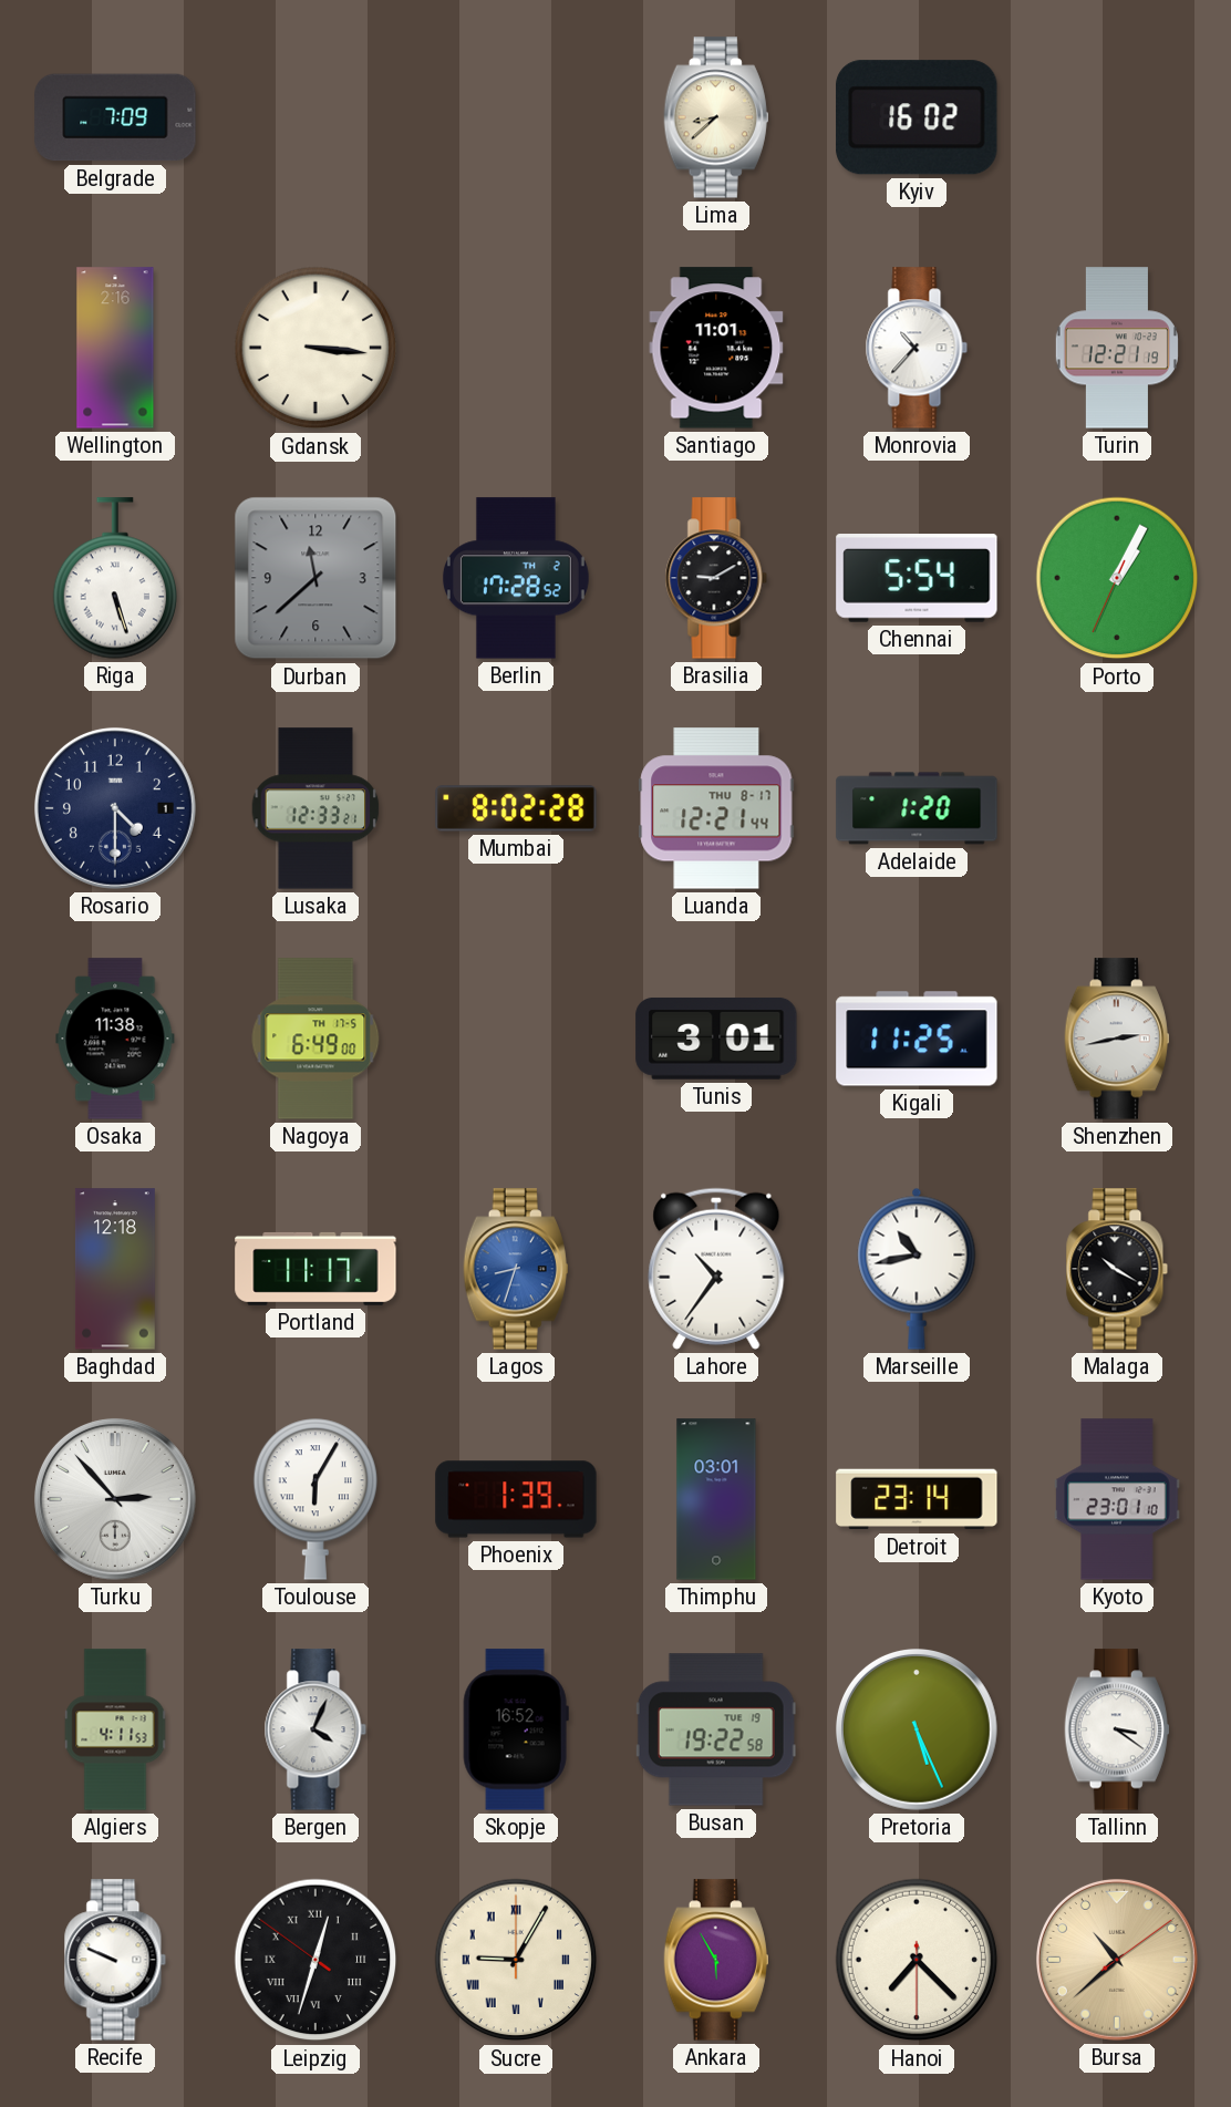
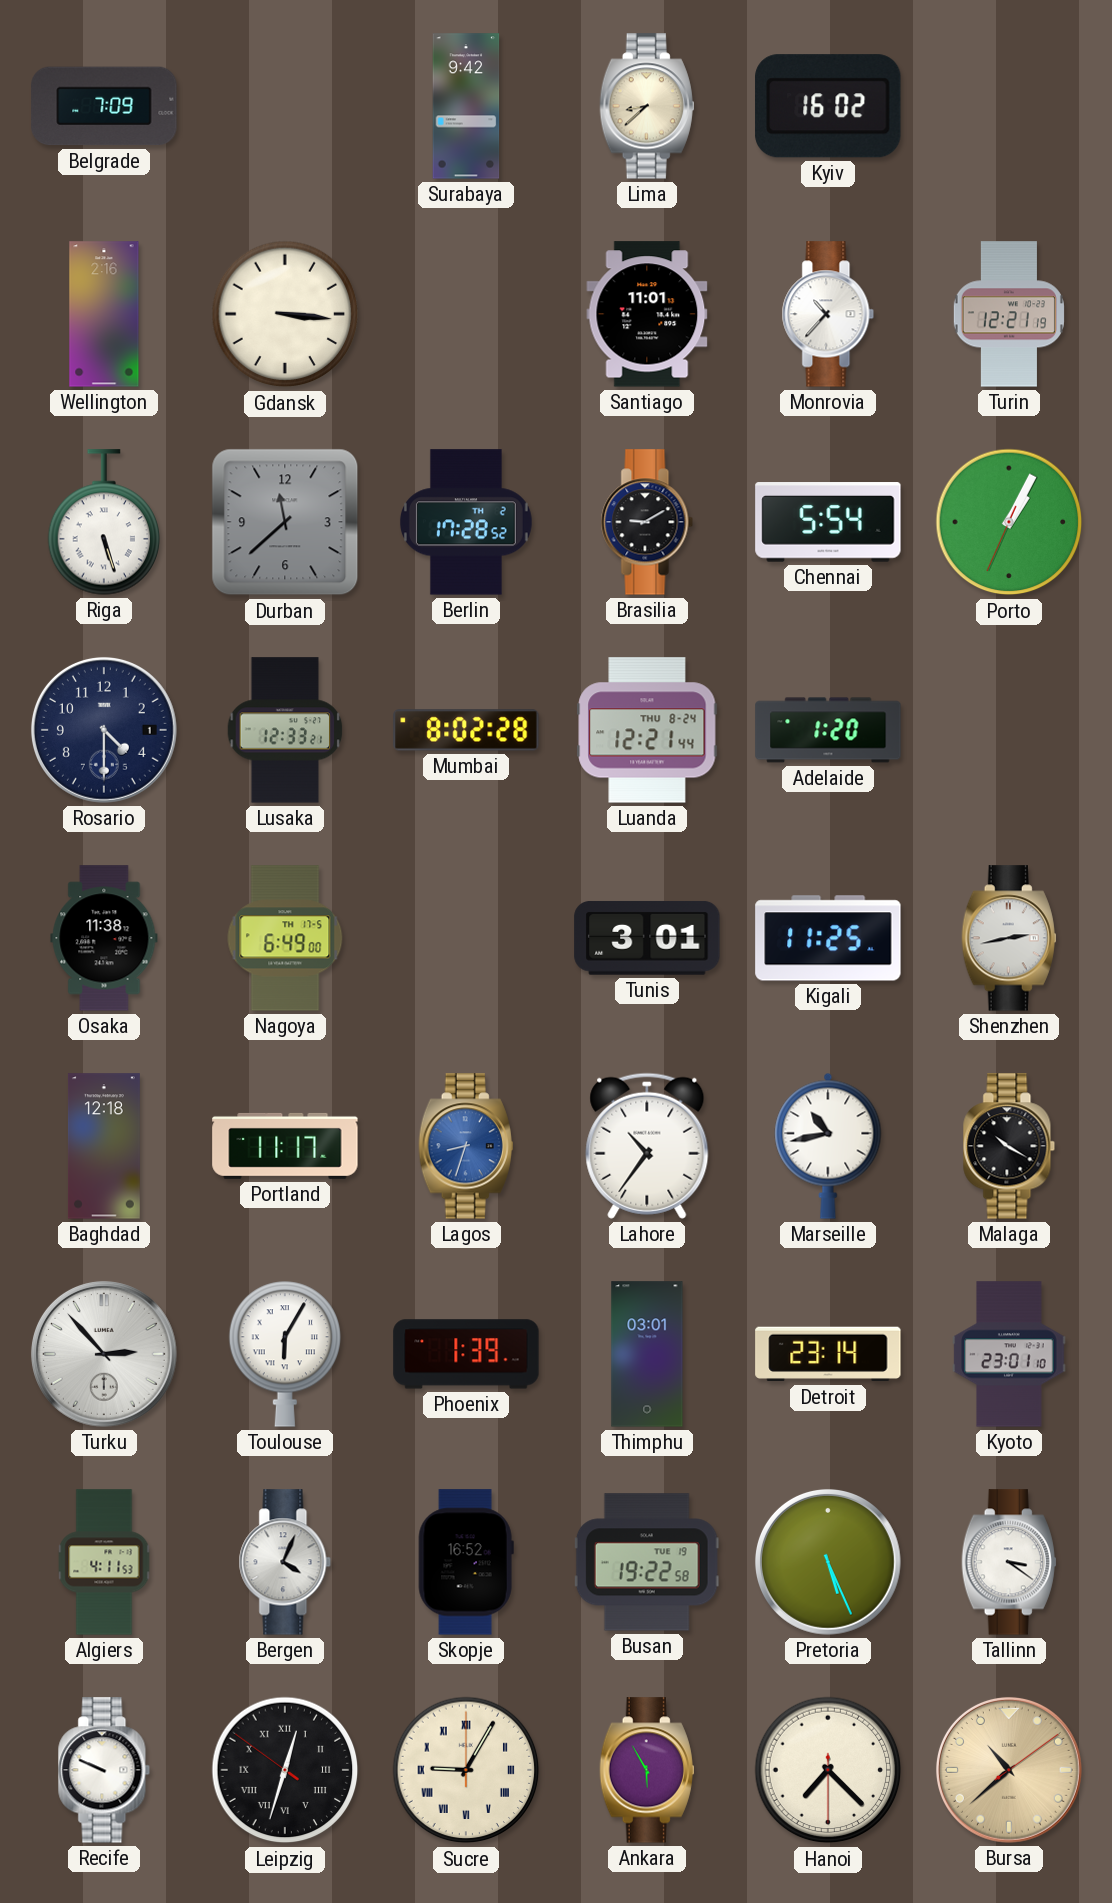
Surabaya: none -> 9:42 (466, 106)
Luanda date: THU 8-17 -> THU 8-24 (647, 730)
